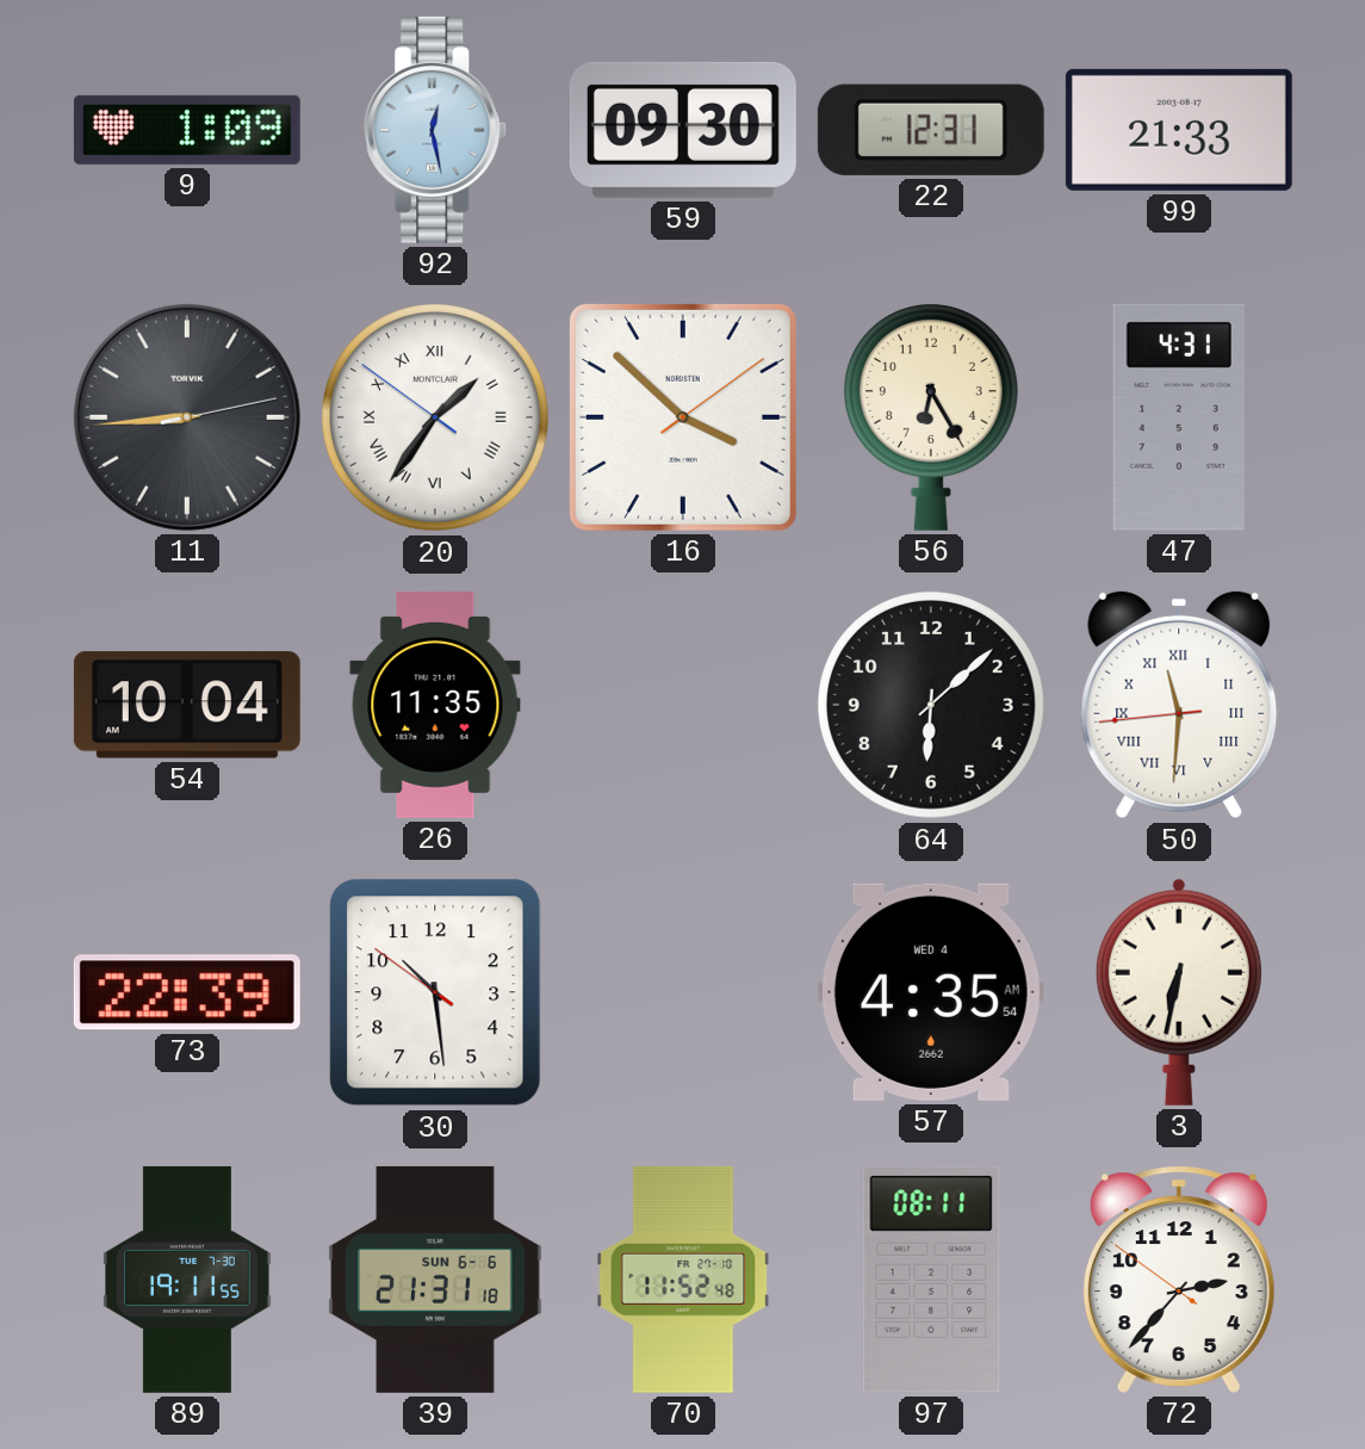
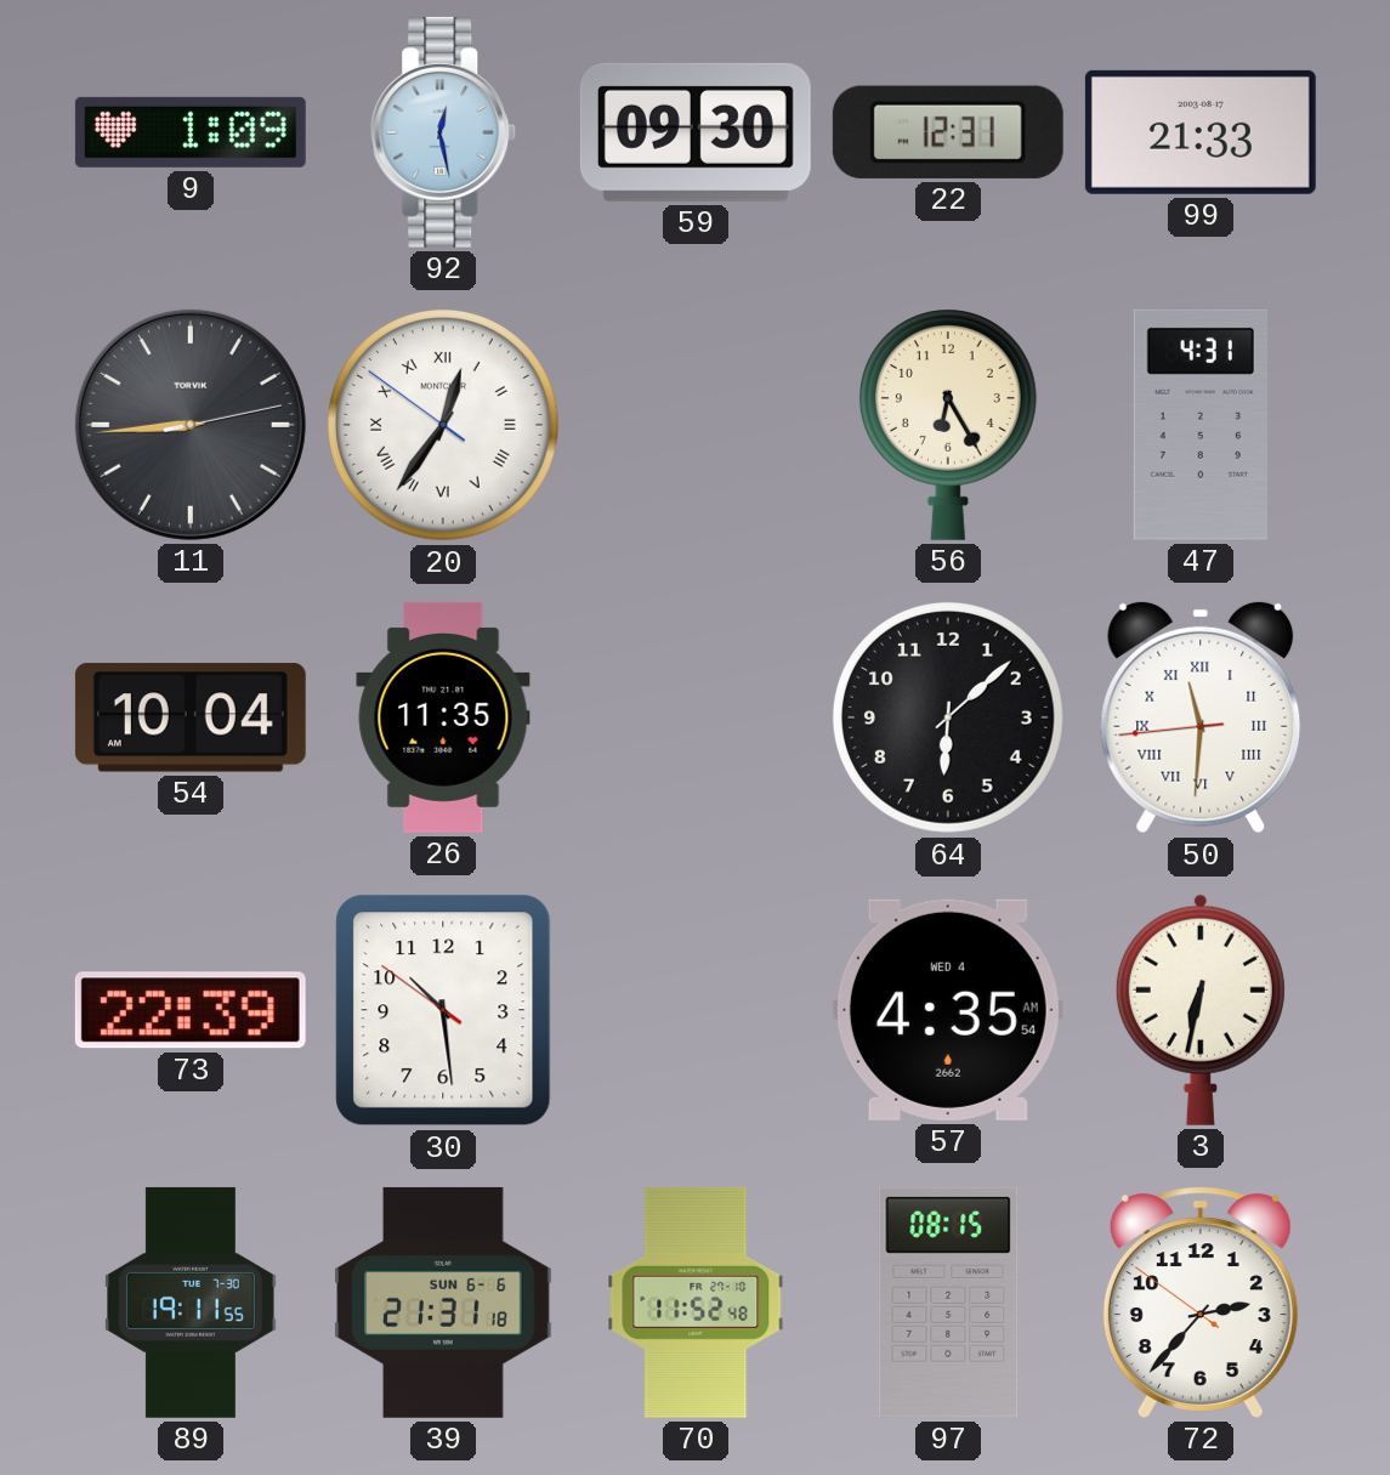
20: 1:35 -> 12:35 (443, 425)
16: 3:52 -> none (683, 417)
97: 08:11 -> 08:15 (948, 1303)
